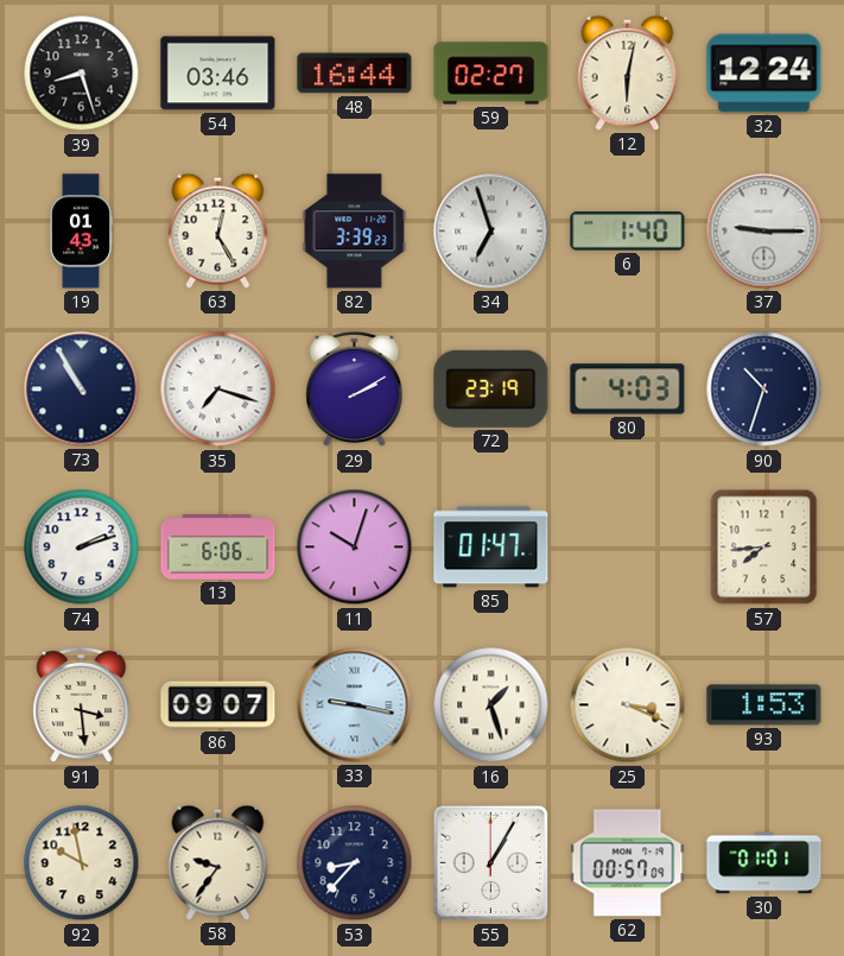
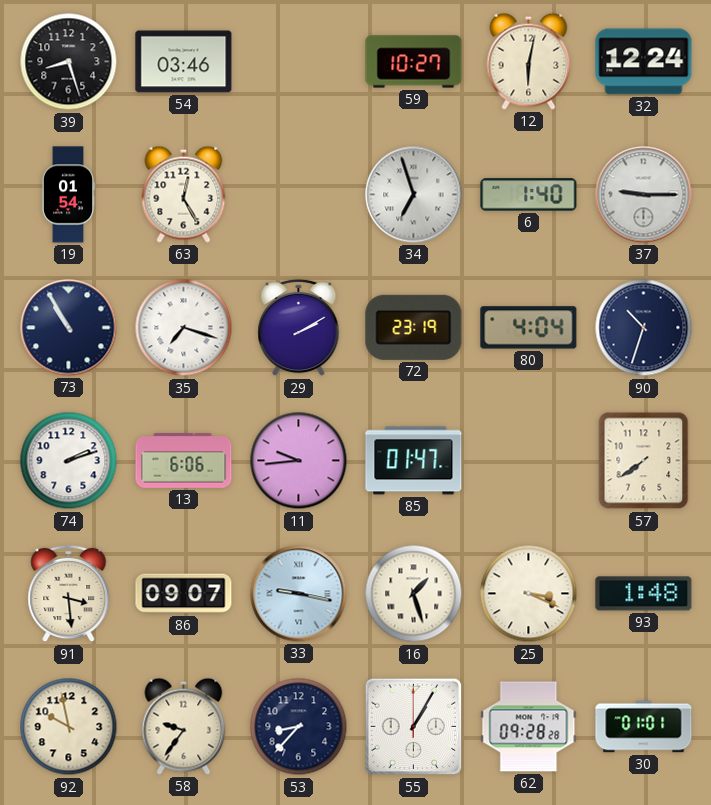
48: 16:44 -> none (355, 74)
59: 02:27 -> 10:27 (414, 62)
19: 01:43 -> 01:54 (68, 195)
82: 3:39 -> none (355, 232)
80: 4:03 -> 4:04 (529, 328)
11: 10:03 -> 9:44 (299, 461)
57: 7:44 -> 7:39 (644, 461)
93: 1:53 -> 1:48 (644, 594)
62: 00:57 -> 09:28 (529, 727)
